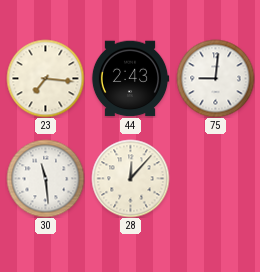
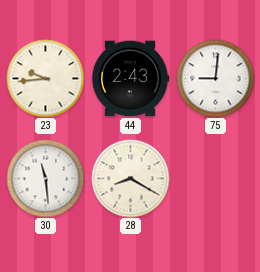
23: 7:16 -> 9:44 (45, 78)
28: 12:07 -> 8:20 (130, 178)
